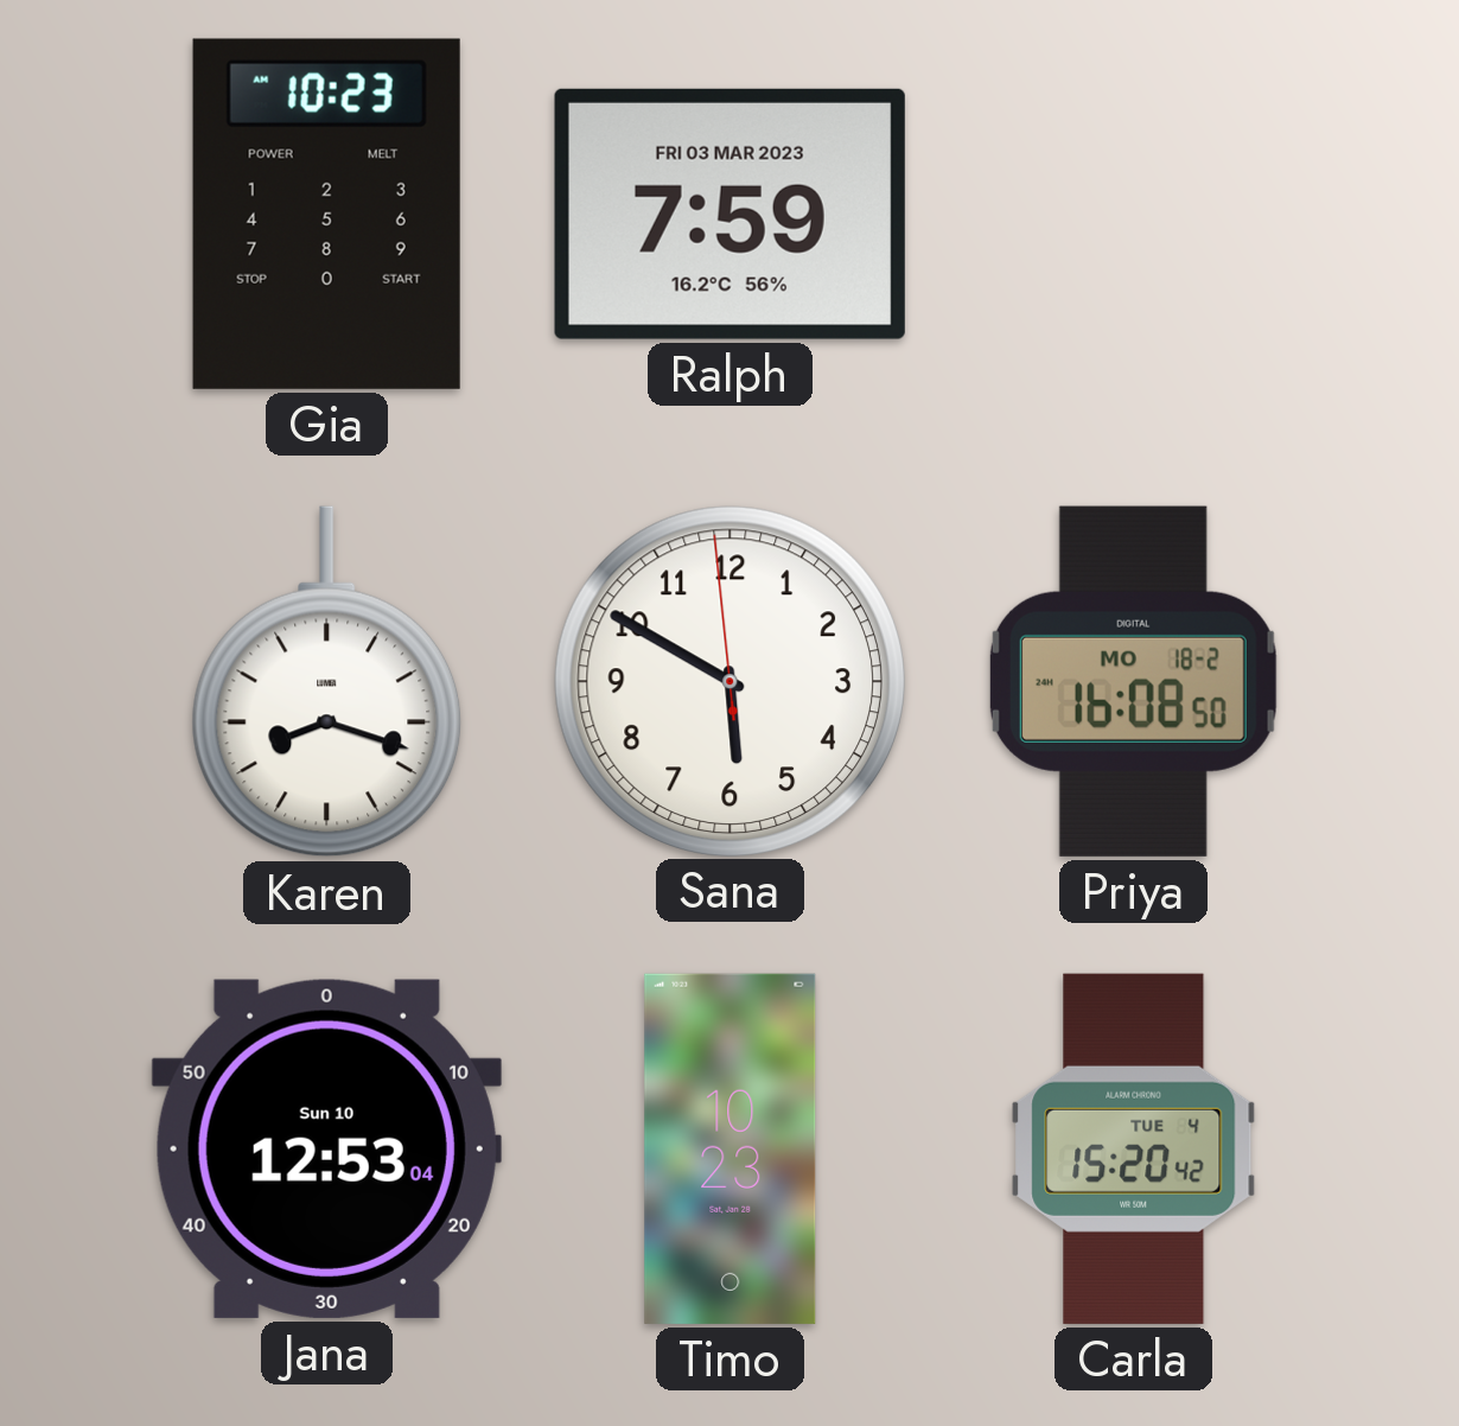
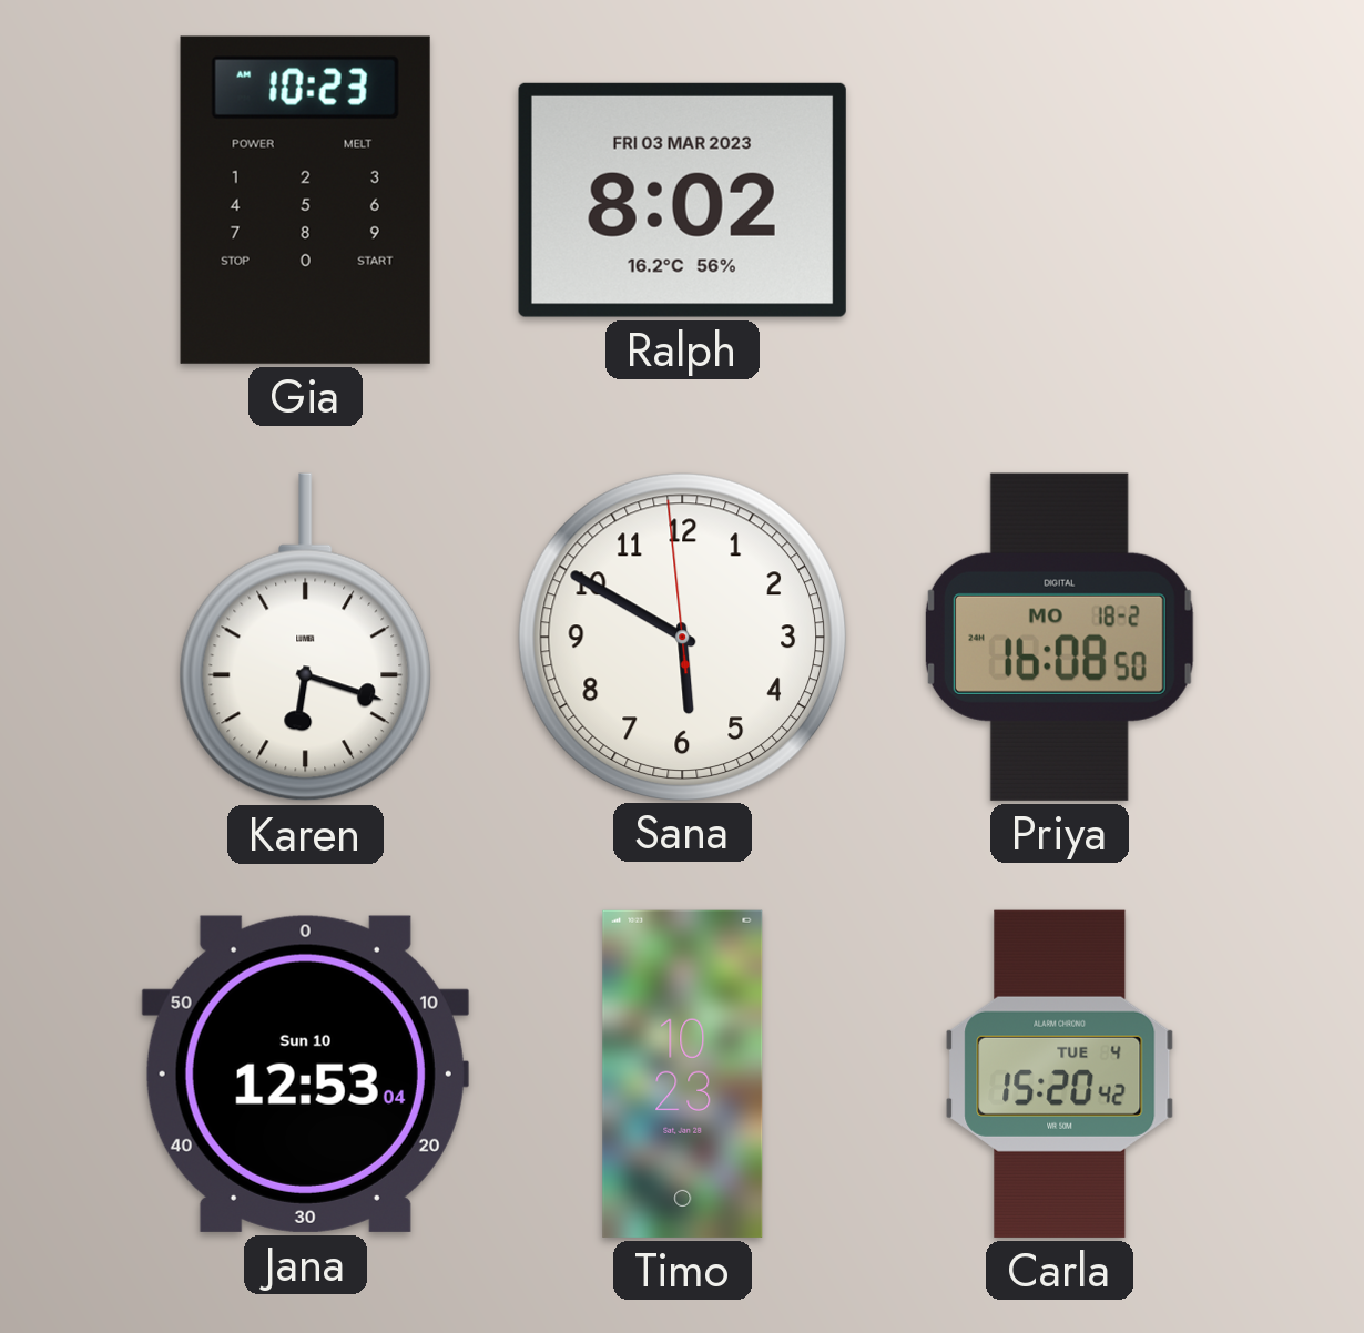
Ralph: 7:59 -> 8:02 (682, 200)
Karen: 8:18 -> 6:18 (306, 638)
